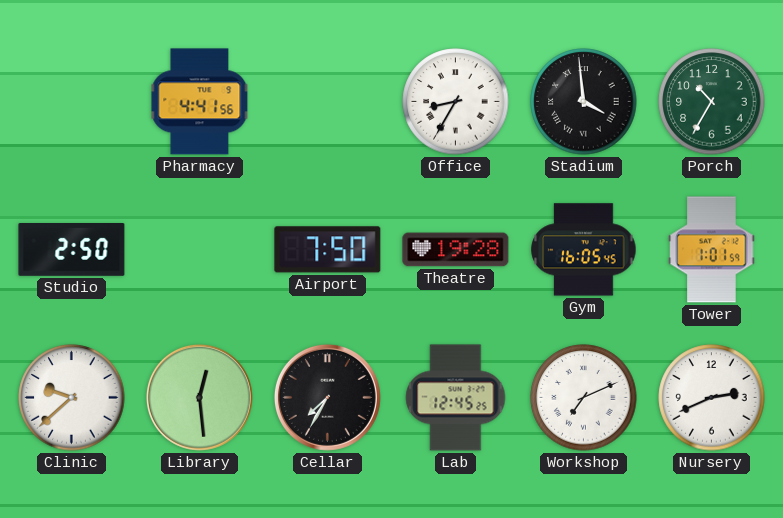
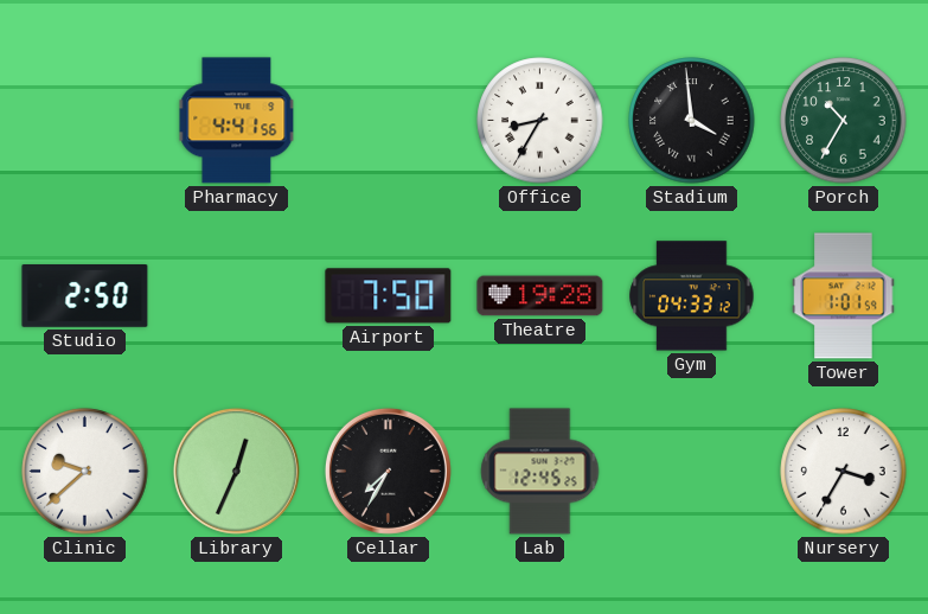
Gym: 16:05 -> 04:33 (692, 296)
Library: 12:29 -> 12:34 (236, 471)
Workshop: 7:11 -> none (584, 398)
Nursery: 2:41 -> 3:35 (844, 472)
